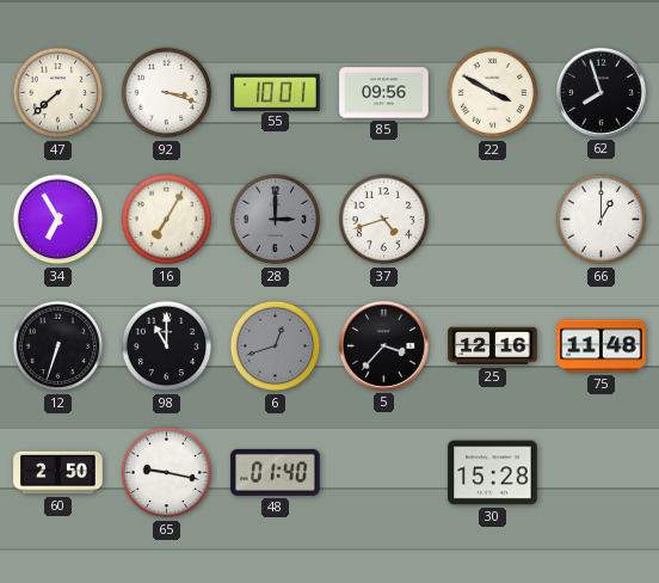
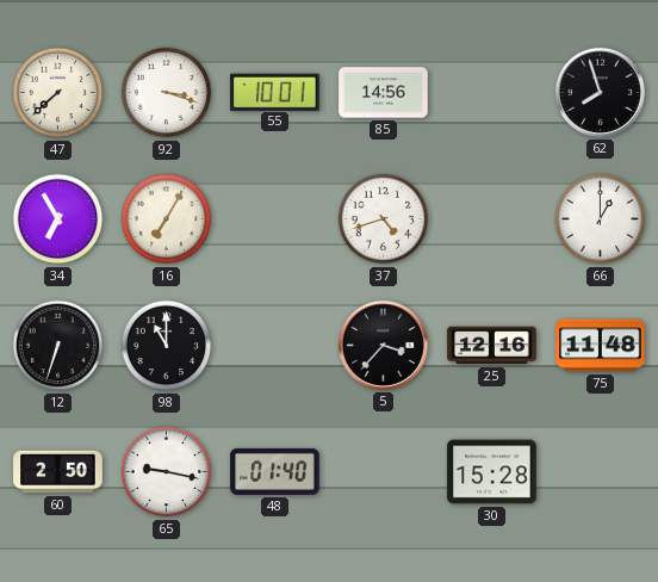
85: 09:56 -> 14:56 (384, 93)
22: 3:50 -> none (493, 93)
28: 3:00 -> none (276, 220)
6: 12:42 -> none (276, 346)
